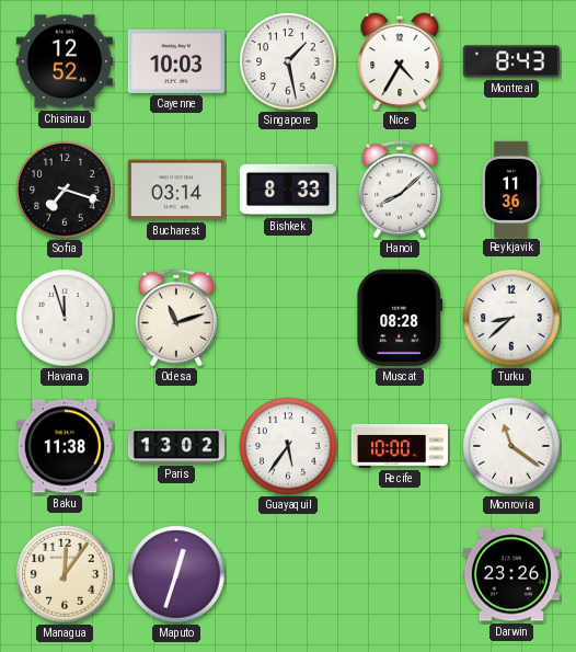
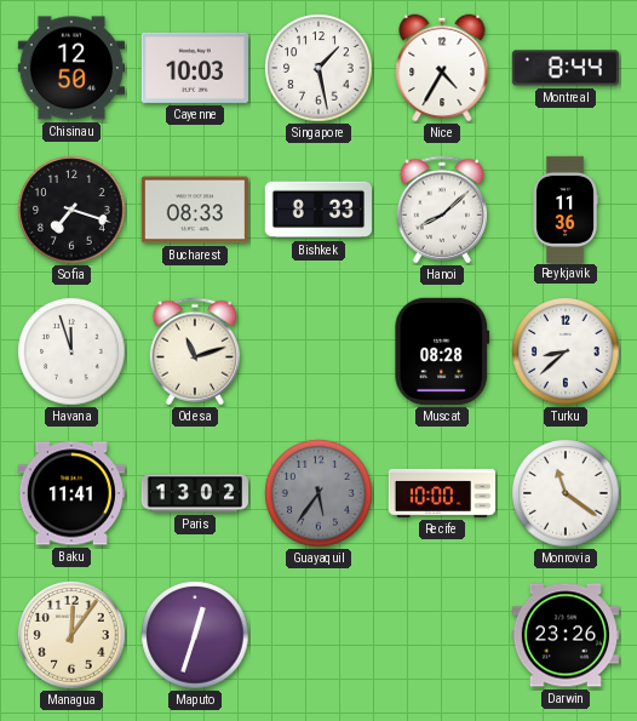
Chisinau: 12:52 -> 12:50 (71, 68)
Montreal: 8:43 -> 8:44 (566, 68)
Bucharest: 03:14 -> 08:33 (195, 210)
Baku: 11:38 -> 11:41 (70, 493)
Guayaquil dial: white -> grey (318, 493)
